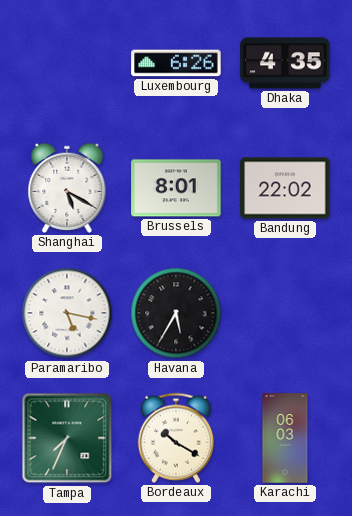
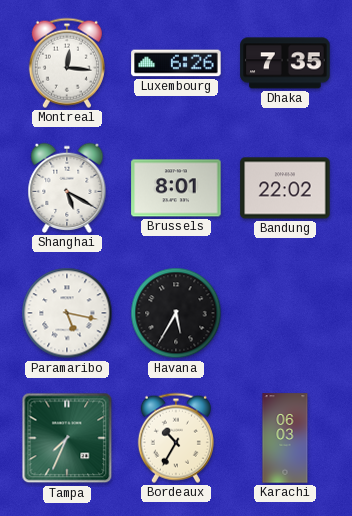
Montreal: none -> 12:16 (67, 63)
Dhaka: 4:35 -> 7:35 (285, 63)
Bordeaux: 10:20 -> 10:35 (176, 438)
